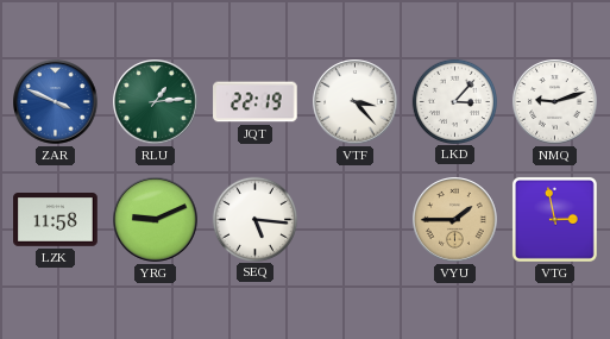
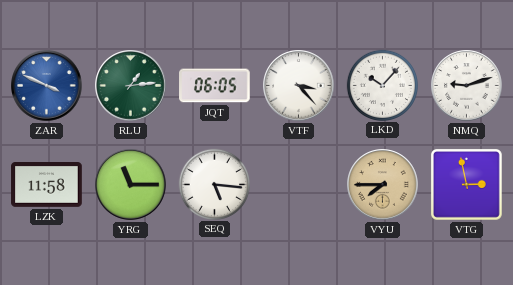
JQT: 22:19 -> 06:05 (215, 86)
LKD: 3:07 -> 10:07 (382, 85)
YRG: 9:11 -> 11:15 (131, 185)
VYU: 1:45 -> 7:45 (383, 185)
